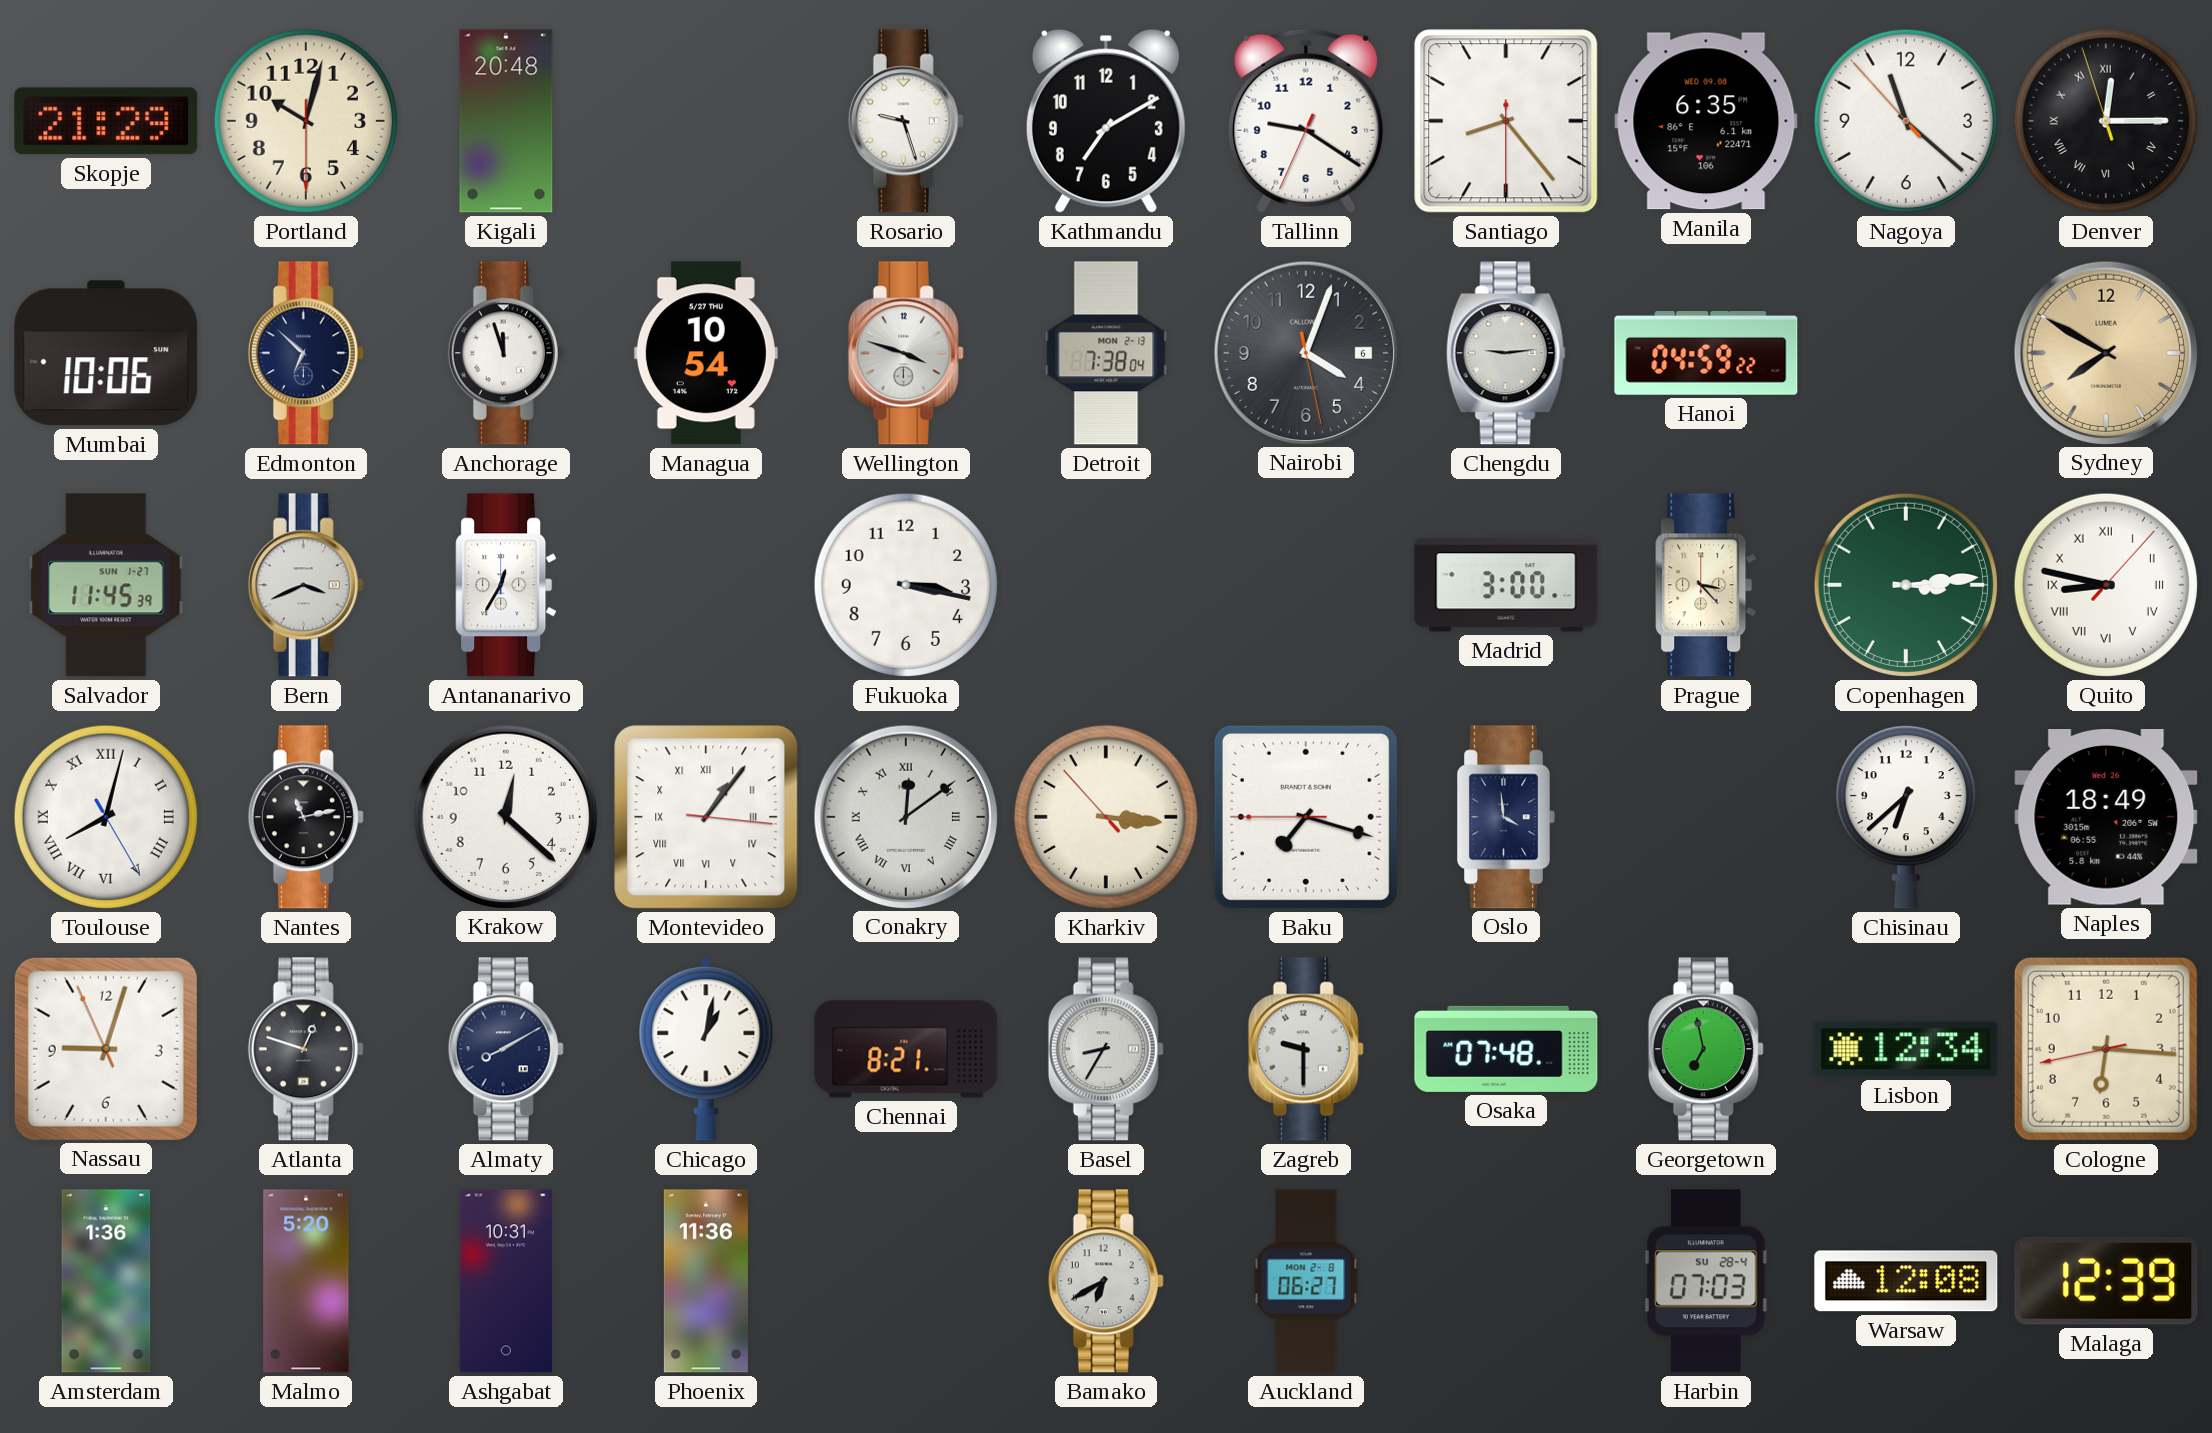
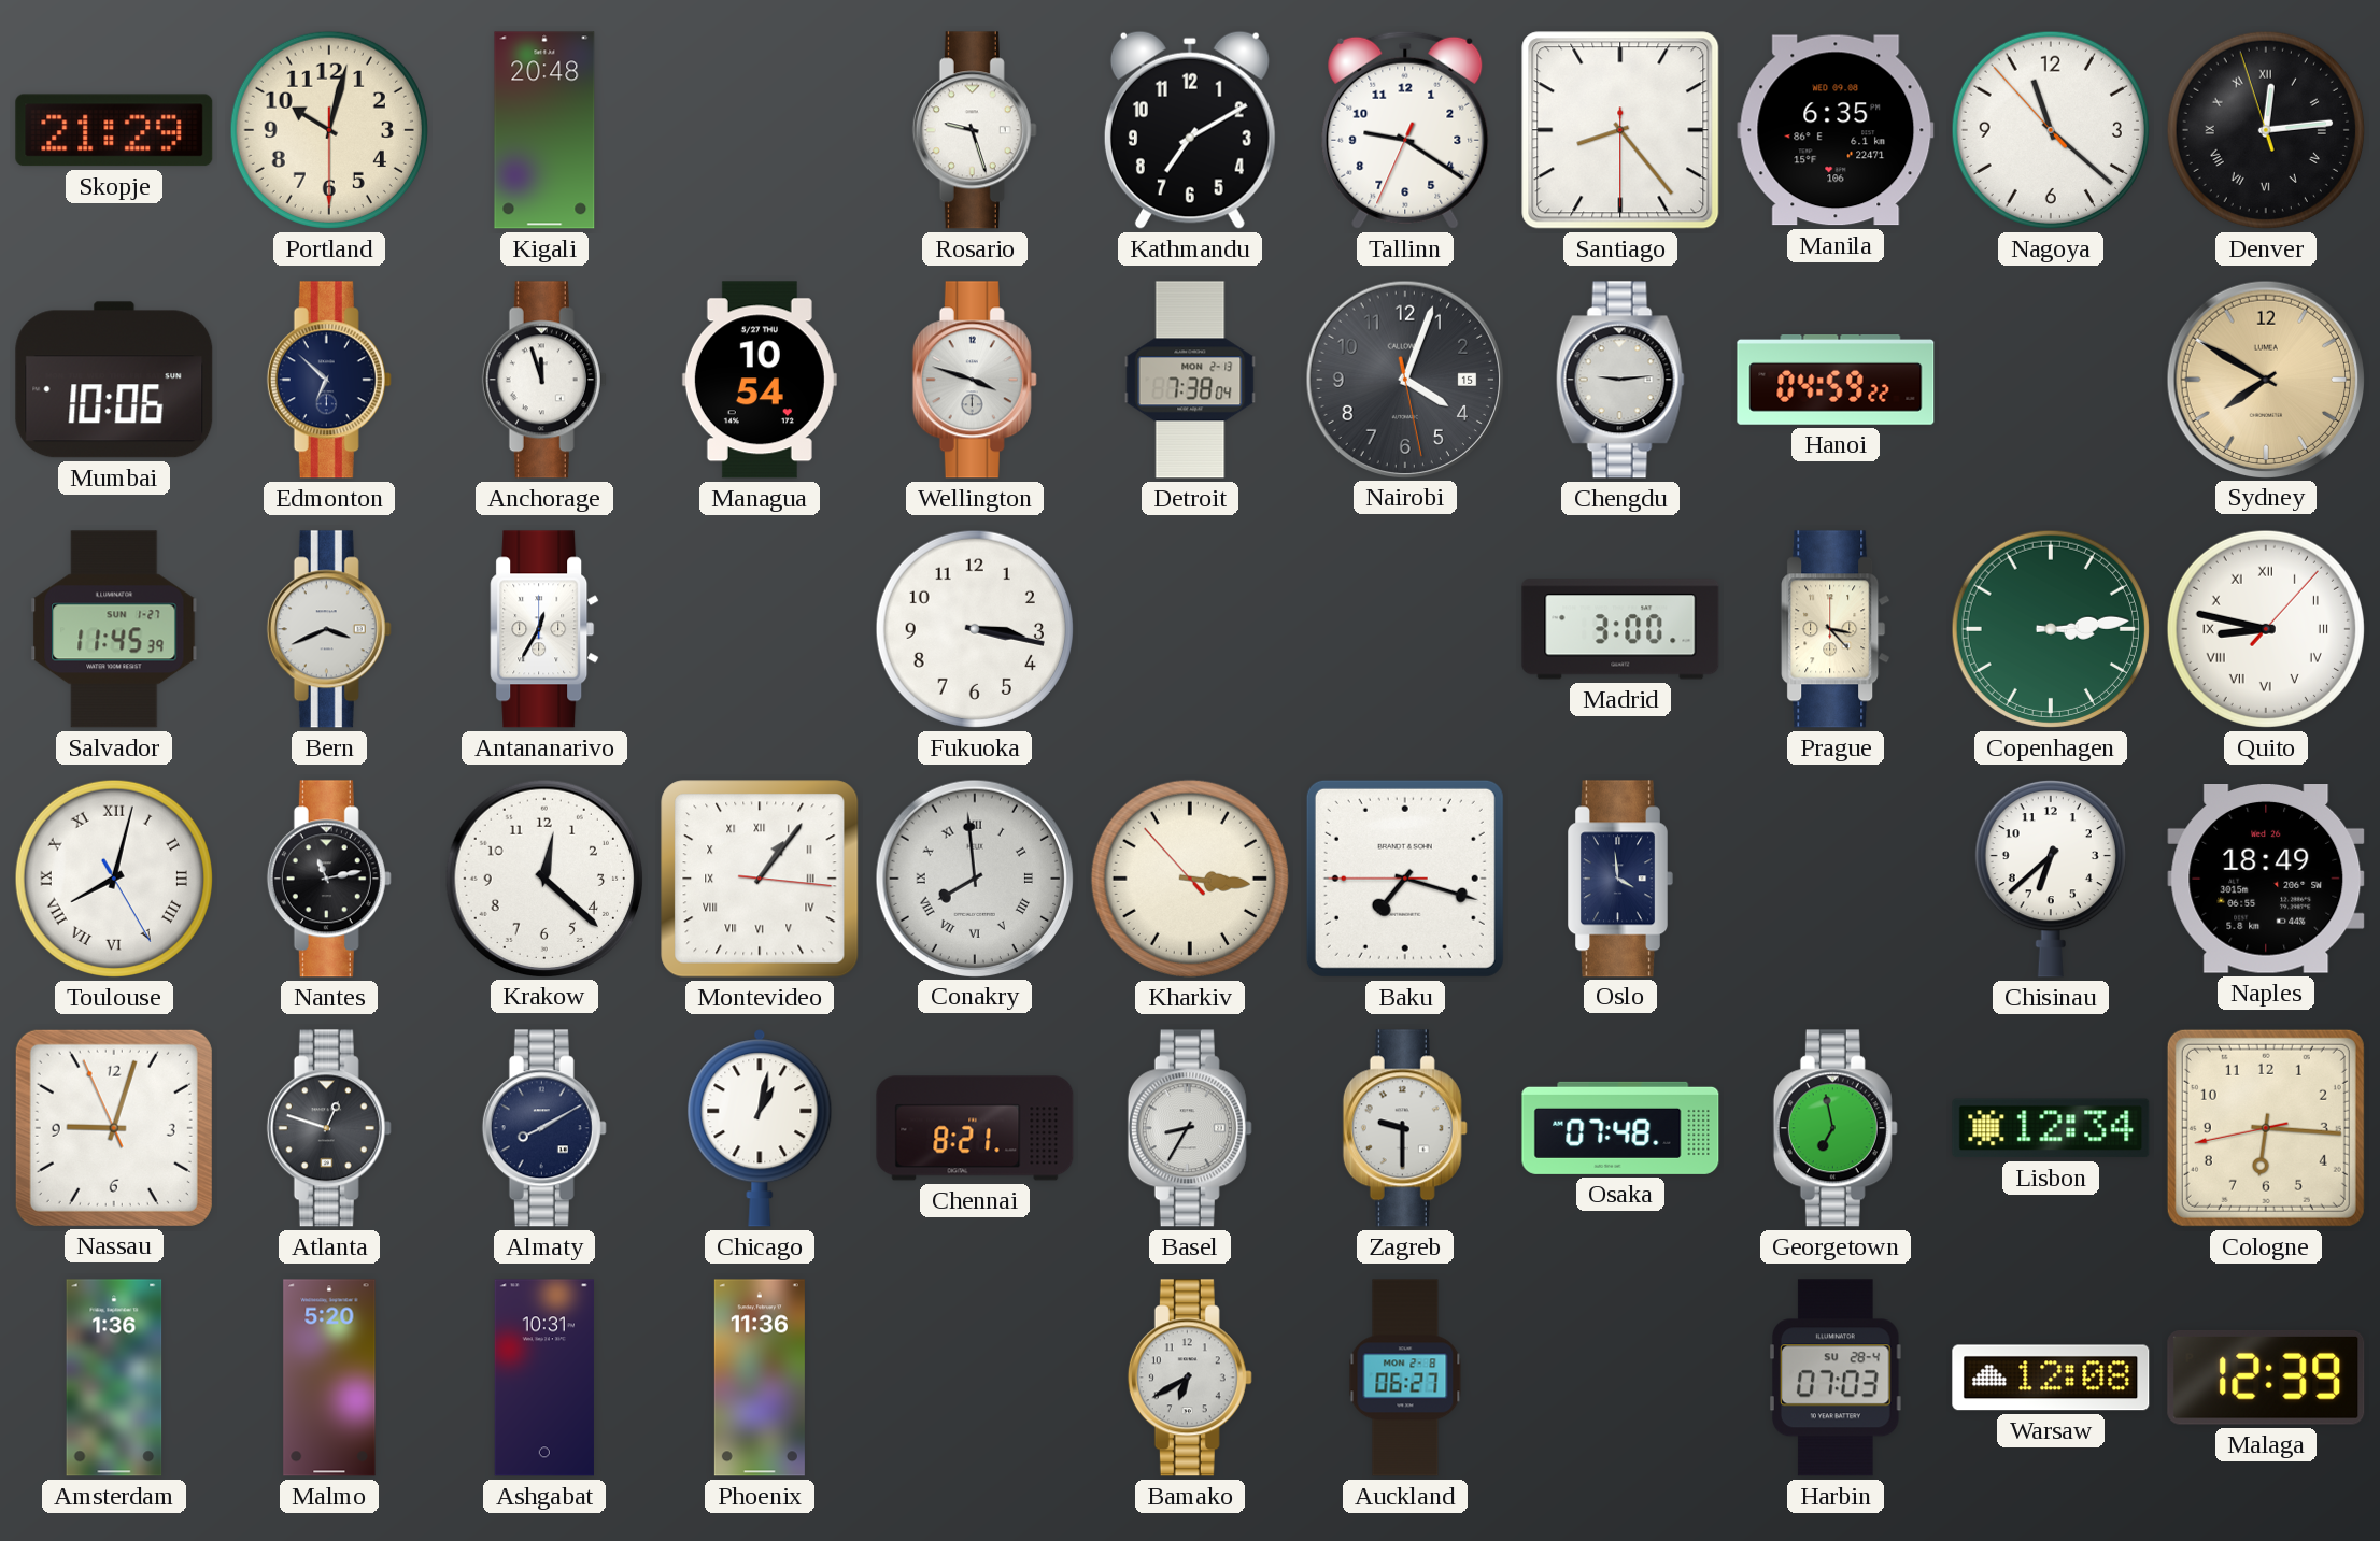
Denver: 12:14 -> 12:13 (2266, 130)
Nairobi date: 6 -> 15 (1404, 379)
Conakry: 12:09 -> 7:59 (974, 877)
